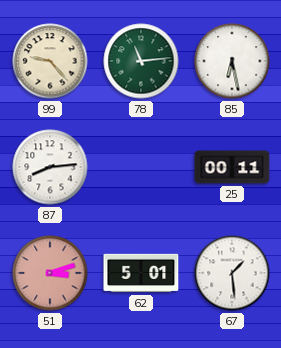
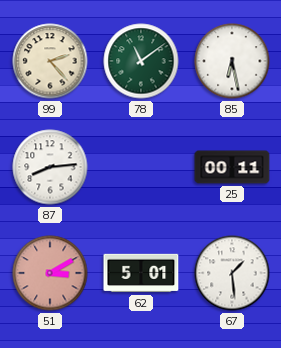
99: 9:23 -> 2:23 (50, 61)
78: 11:14 -> 11:09 (141, 61)
51: 3:12 -> 3:10 (50, 273)
